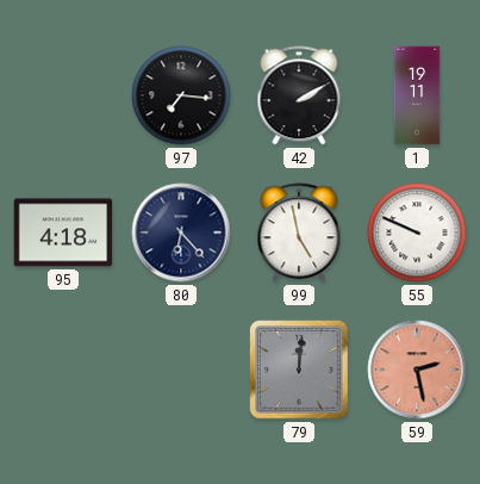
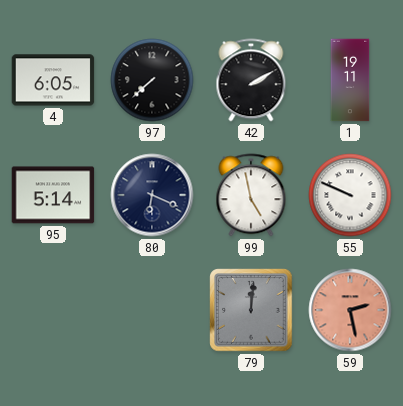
4: none -> 6:05 (53, 80)
97: 7:16 -> 7:38 (152, 80)
95: 4:18 -> 5:14 (53, 195)
80: 6:23 -> 6:19 (152, 195)
